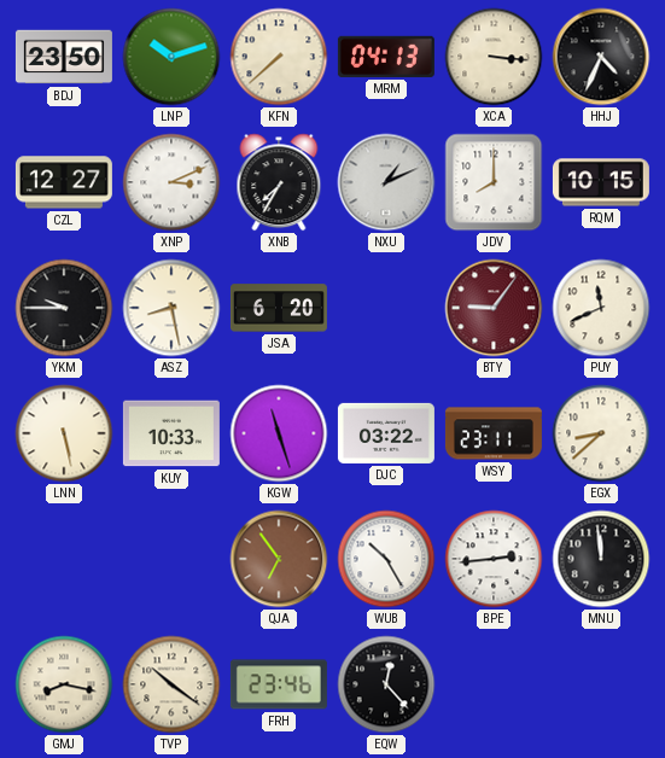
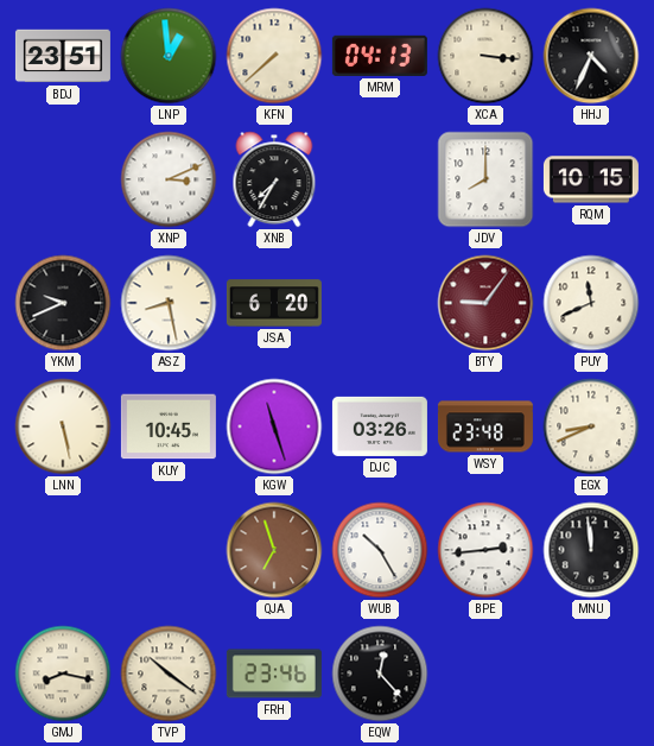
BDJ: 23:50 -> 23:51 (63, 56)
LNP: 10:12 -> 12:59 (169, 56)
CZL: 12:27 -> none (64, 182)
NXU: 1:11 -> none (386, 182)
YKM: 9:45 -> 9:41 (63, 303)
KUY: 10:33 -> 10:45 (169, 426)
DJC: 03:22 -> 03:26 (380, 426)
WSY: 23:11 -> 23:48 (485, 426)
EGX: 8:38 -> 8:41 (591, 426)
QJA: 6:54 -> 6:57 (274, 550)
